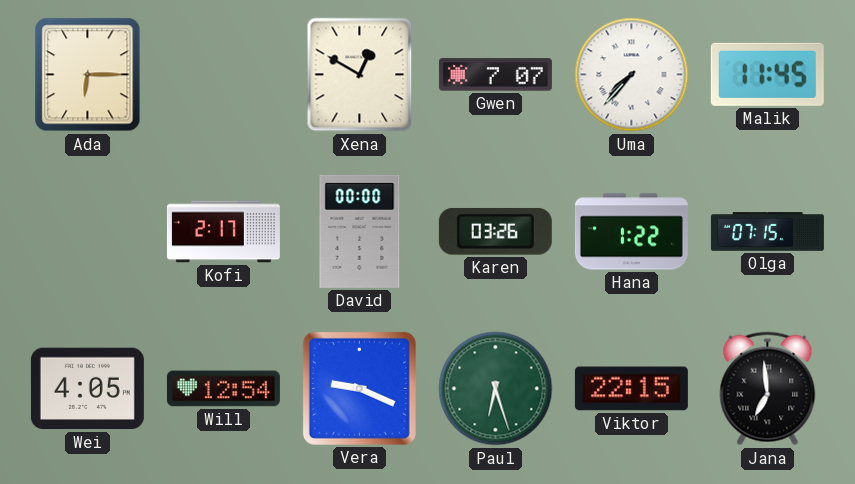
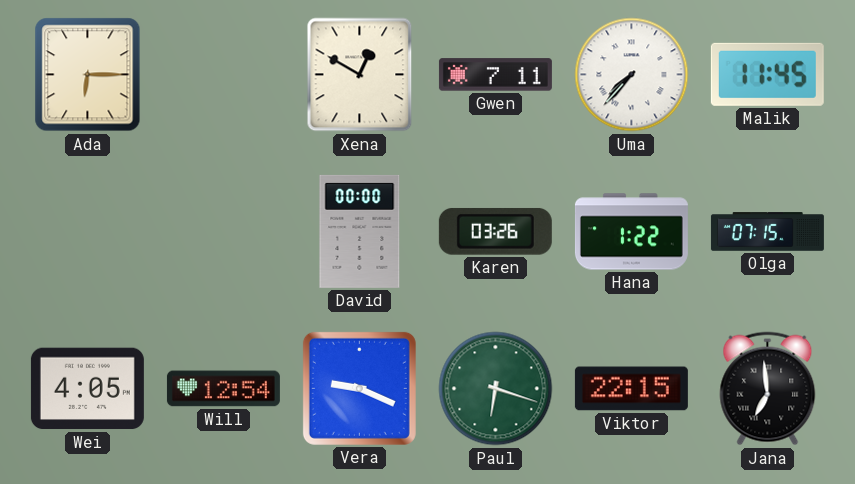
Gwen: 7:07 -> 7:11 (495, 75)
Kofi: 2:17 -> none (223, 232)
Paul: 6:27 -> 6:18 (496, 389)
